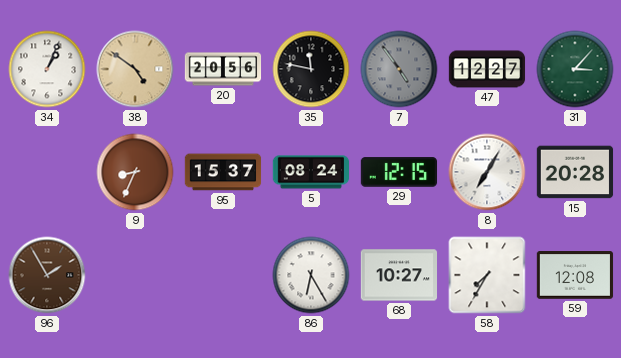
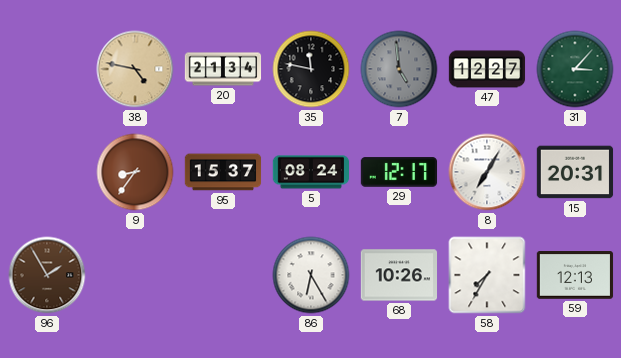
34: 1:04 -> none (47, 69)
38: 4:51 -> 4:47 (135, 69)
20: 20:56 -> 21:34 (223, 69)
7: 4:54 -> 4:59 (399, 69)
9: 8:34 -> 8:36 (135, 172)
29: 12:15 -> 12:17 (399, 172)
15: 20:28 -> 20:31 (575, 172)
68: 10:27 -> 10:26 (399, 275)
59: 12:08 -> 12:13 (575, 275)
